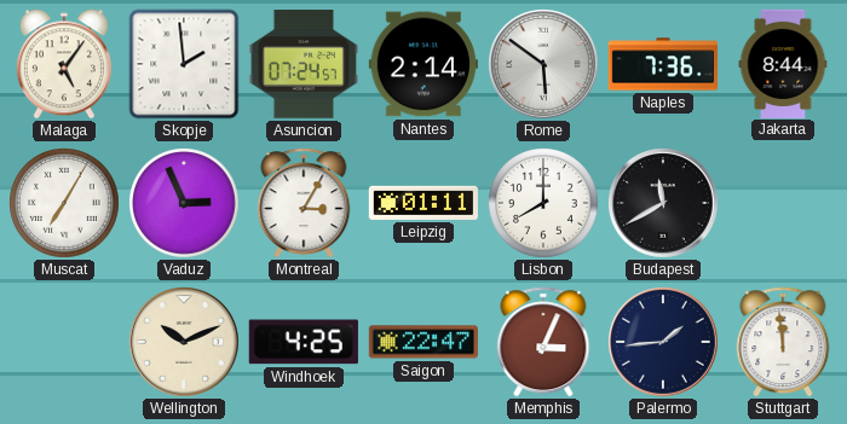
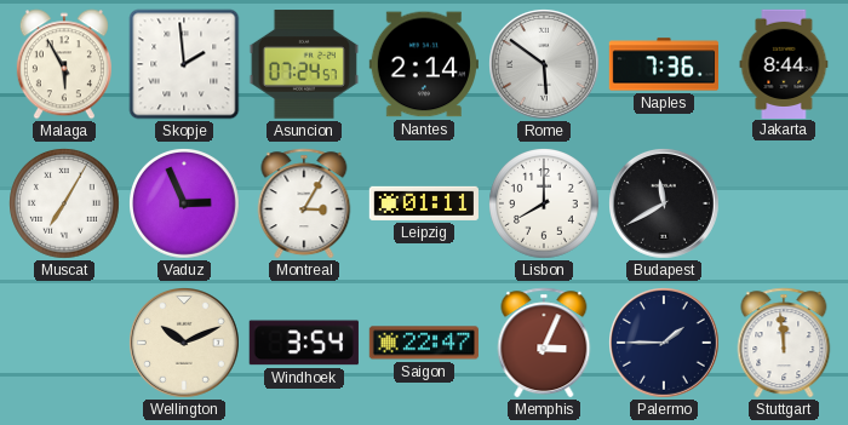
Malaga: 5:06 -> 5:55 (64, 64)
Windhoek: 4:25 -> 3:54 (304, 343)
Palermo: 1:44 -> 1:45 (665, 344)
